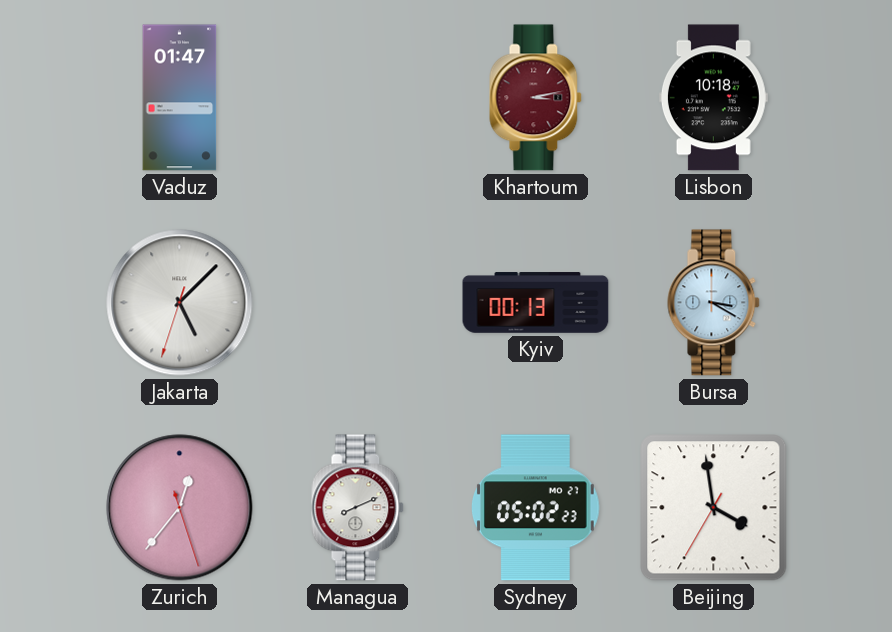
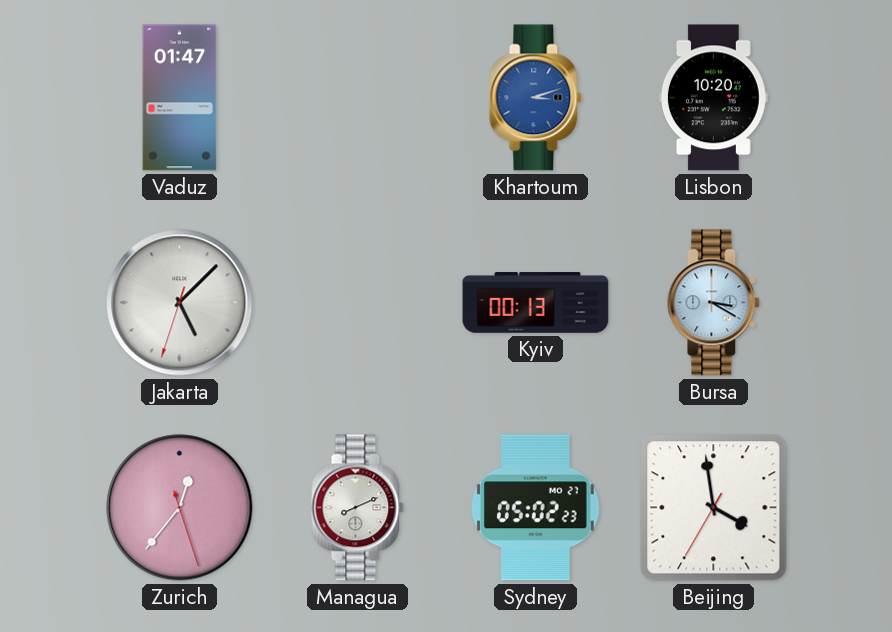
Khartoum: 3:13 -> 3:12 (536, 98)
Khartoum dial: burgundy -> blue (536, 98)
Lisbon: 10:18 -> 10:20 (713, 98)
